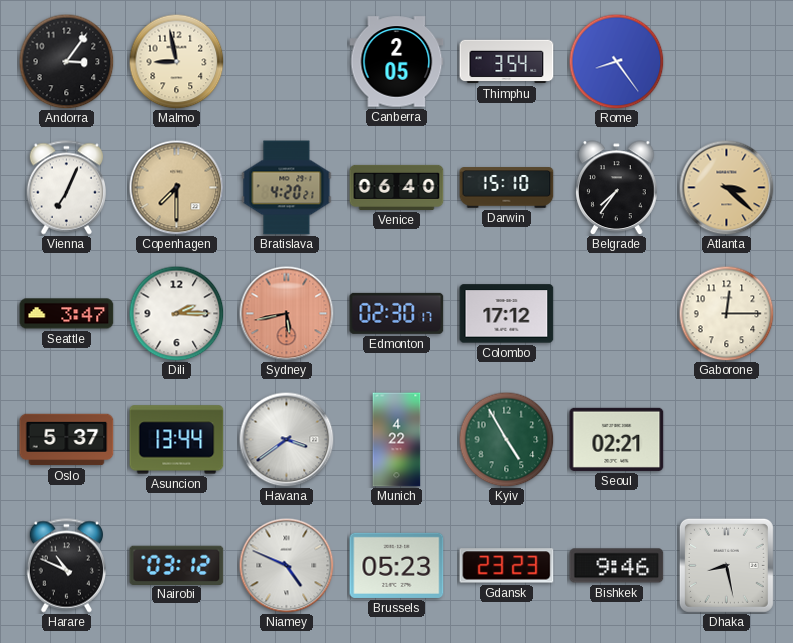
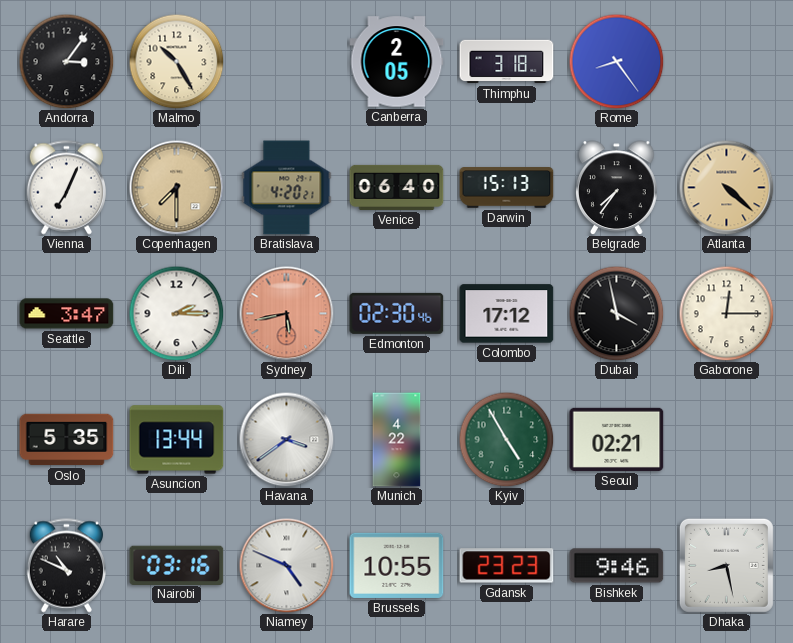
Malmo: 8:58 -> 10:25 (176, 61)
Thimphu: 3:54 -> 3:18 (507, 62)
Darwin: 15:10 -> 15:13 (507, 188)
Atlanta: 3:22 -> 4:22 (726, 187)
Edmonton: 02:30:17 -> 02:30:46 (397, 313)
Dubai: none -> 3:58 (616, 313)
Oslo: 5:37 -> 5:35 (67, 440)
Nairobi: 03:12 -> 03:16 (177, 565)
Brussels: 05:23 -> 10:55 (397, 565)
